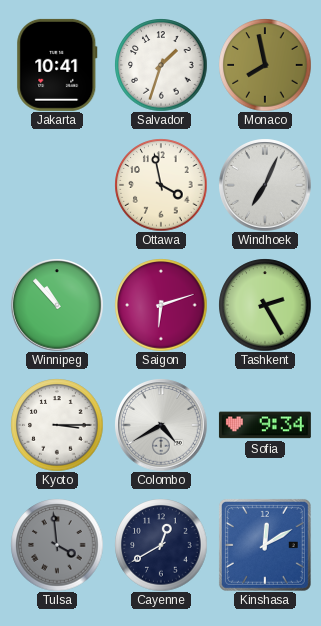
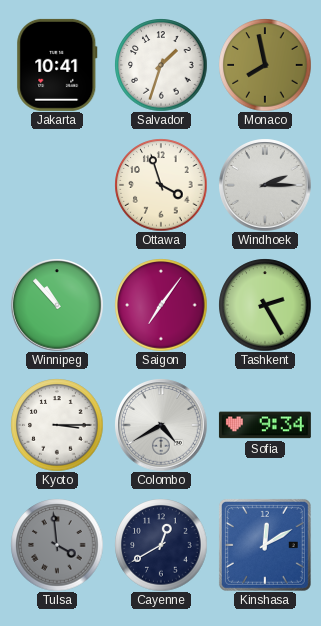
Ottawa: 3:58 -> 3:57 (161, 185)
Windhoek: 7:04 -> 2:15 (265, 185)
Saigon: 6:12 -> 7:06 (161, 305)
